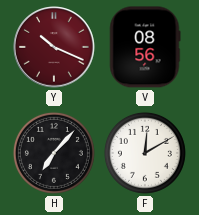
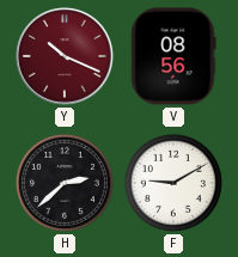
H: 7:07 -> 2:38 (65, 183)
F: 12:10 -> 9:10 (173, 183)
